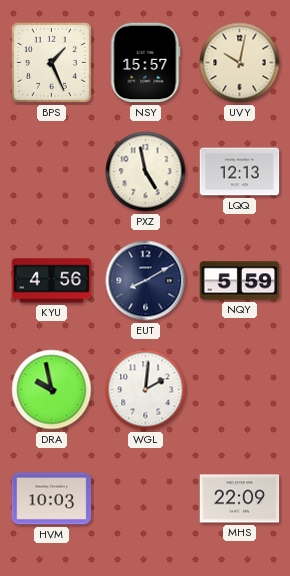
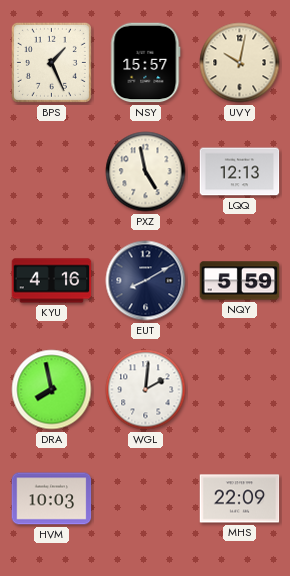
KYU: 4:56 -> 4:16 (52, 281)
DRA: 9:58 -> 7:58 (52, 390)
